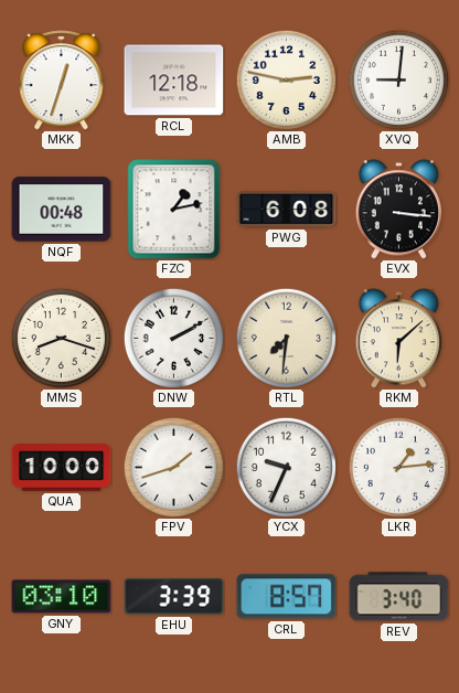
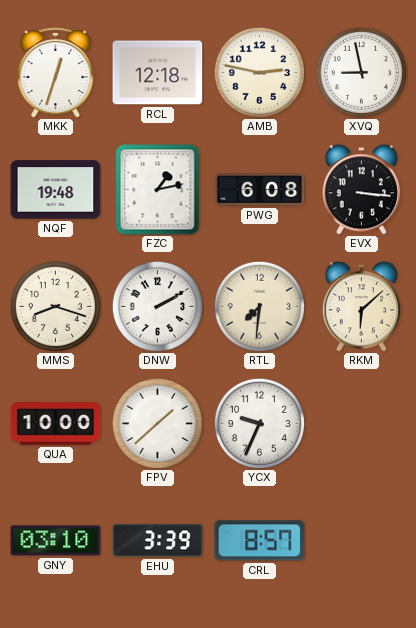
XVQ: 9:01 -> 8:58 (361, 72)
NQF: 00:48 -> 19:48 (56, 190)
FPV: 1:42 -> 1:38 (157, 423)
LKR: 1:14 -> none (398, 467)
REV: 3:40 -> none (399, 597)
